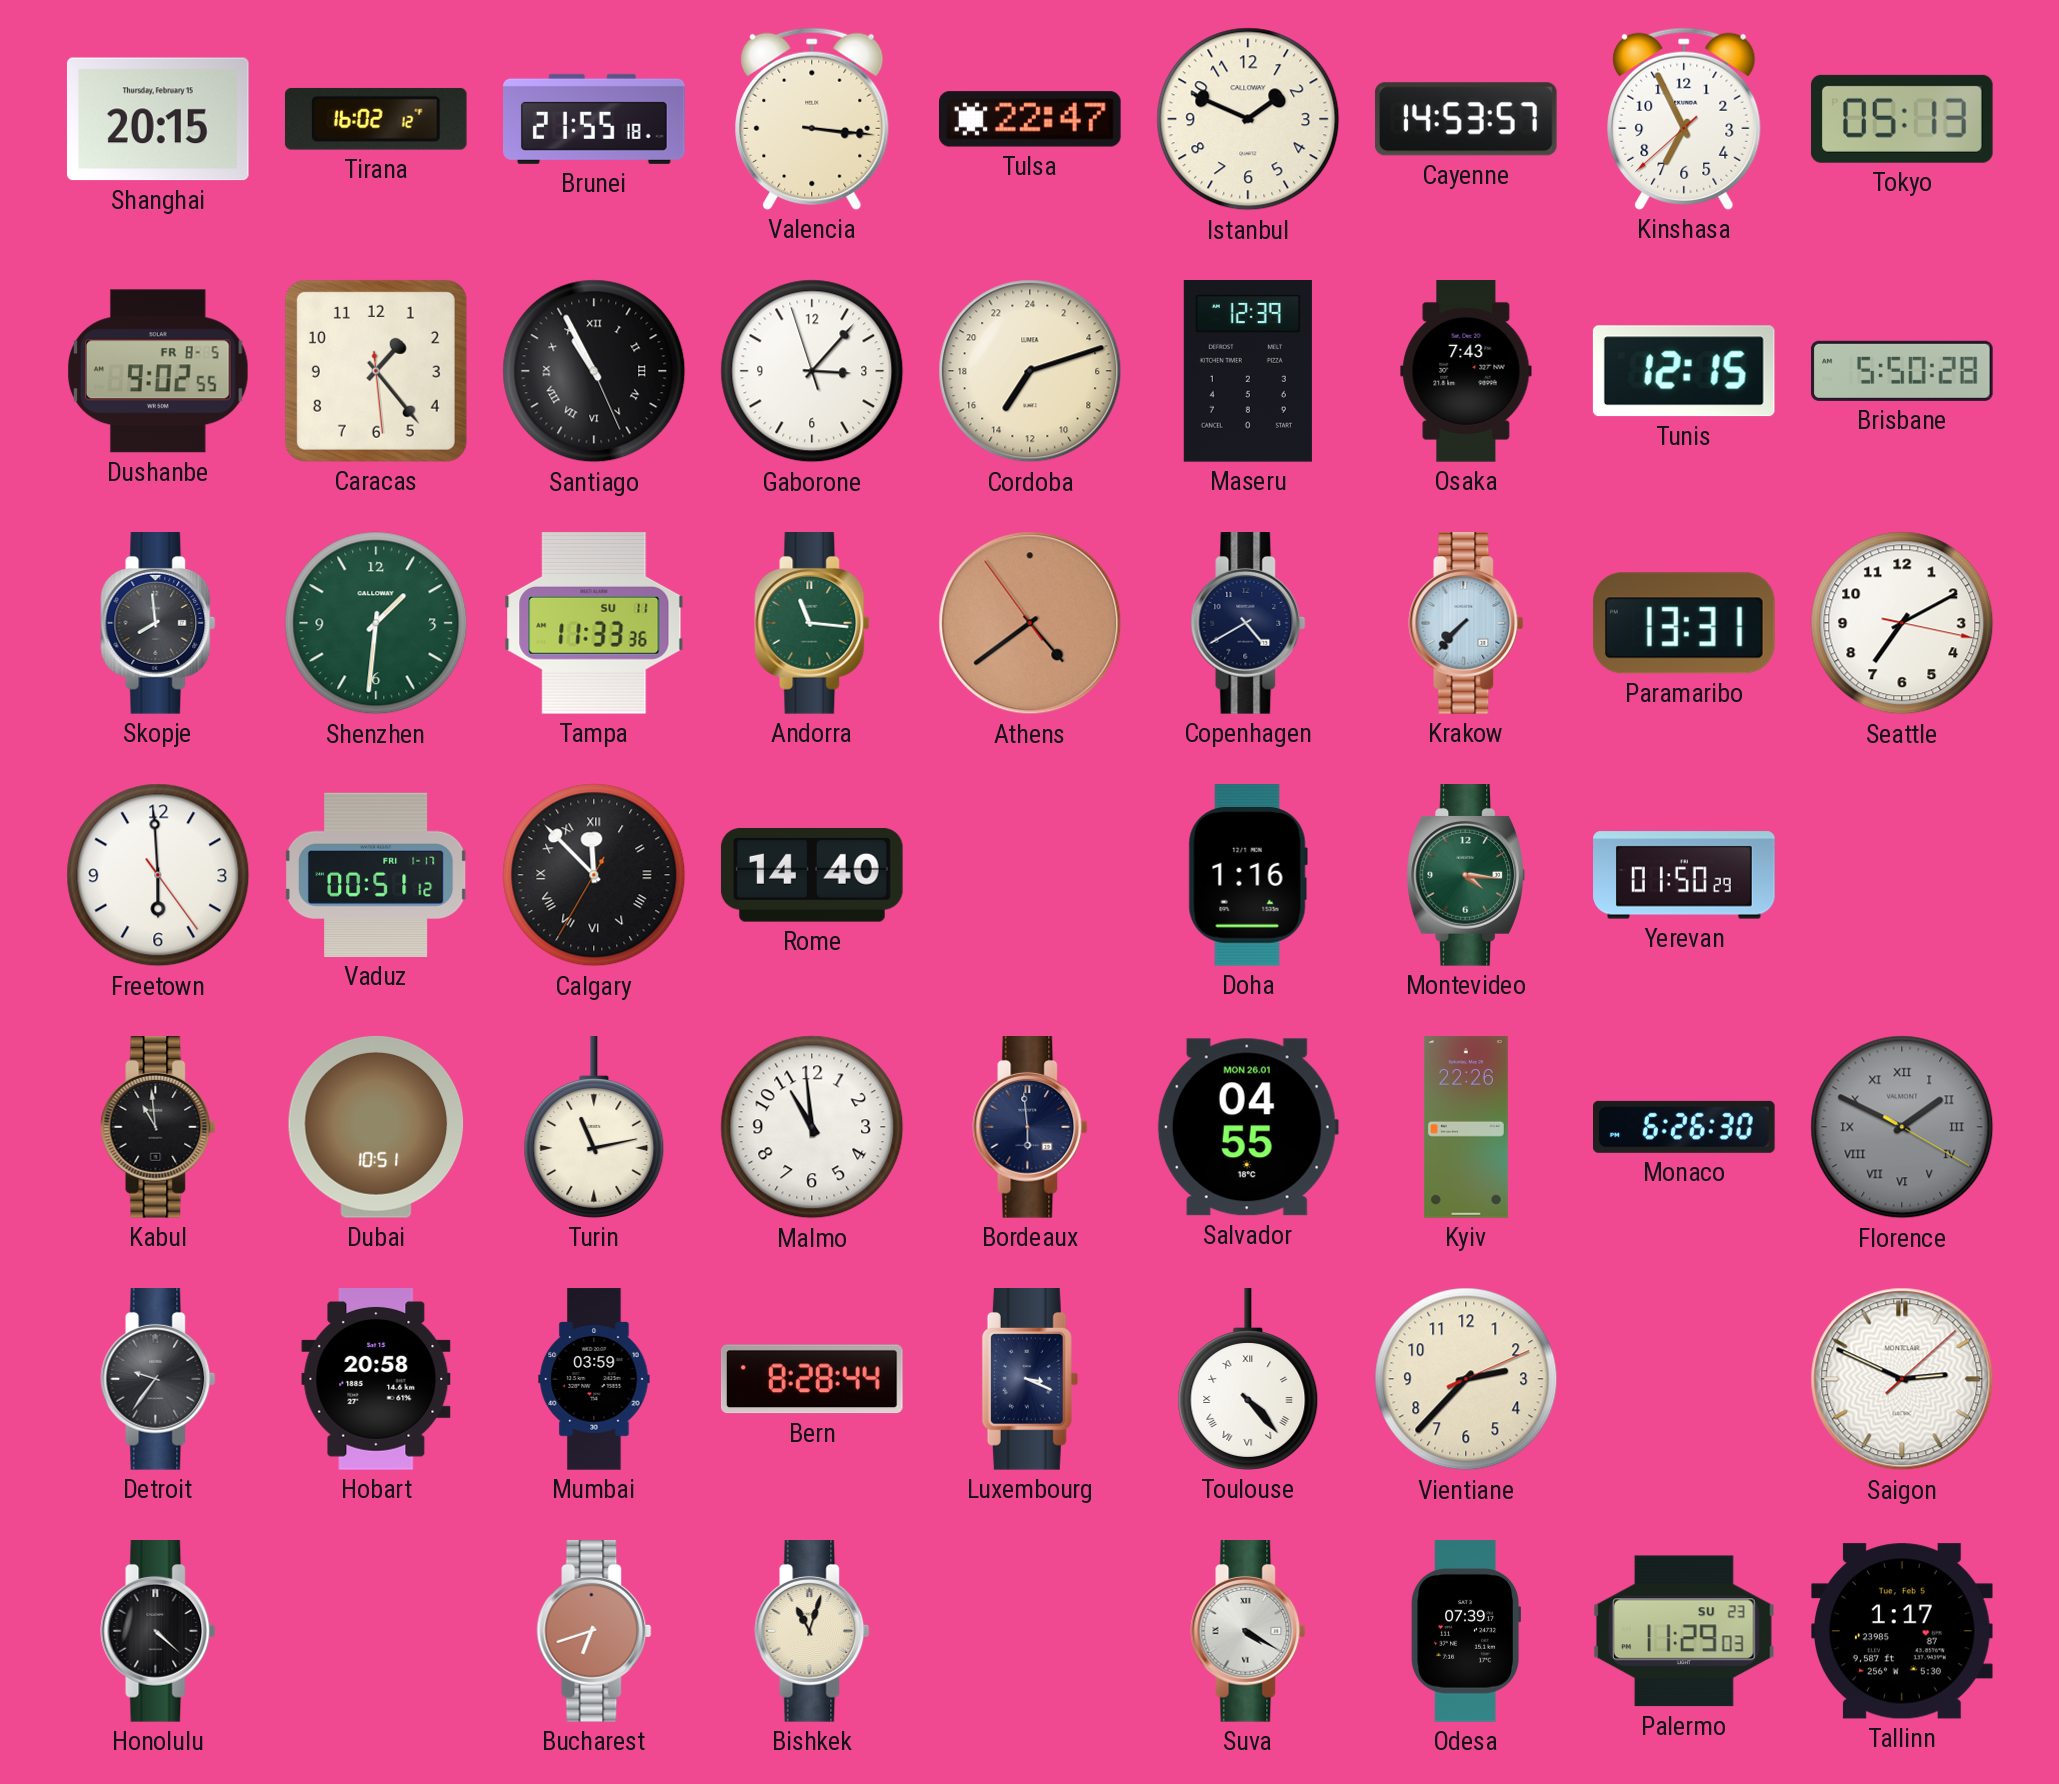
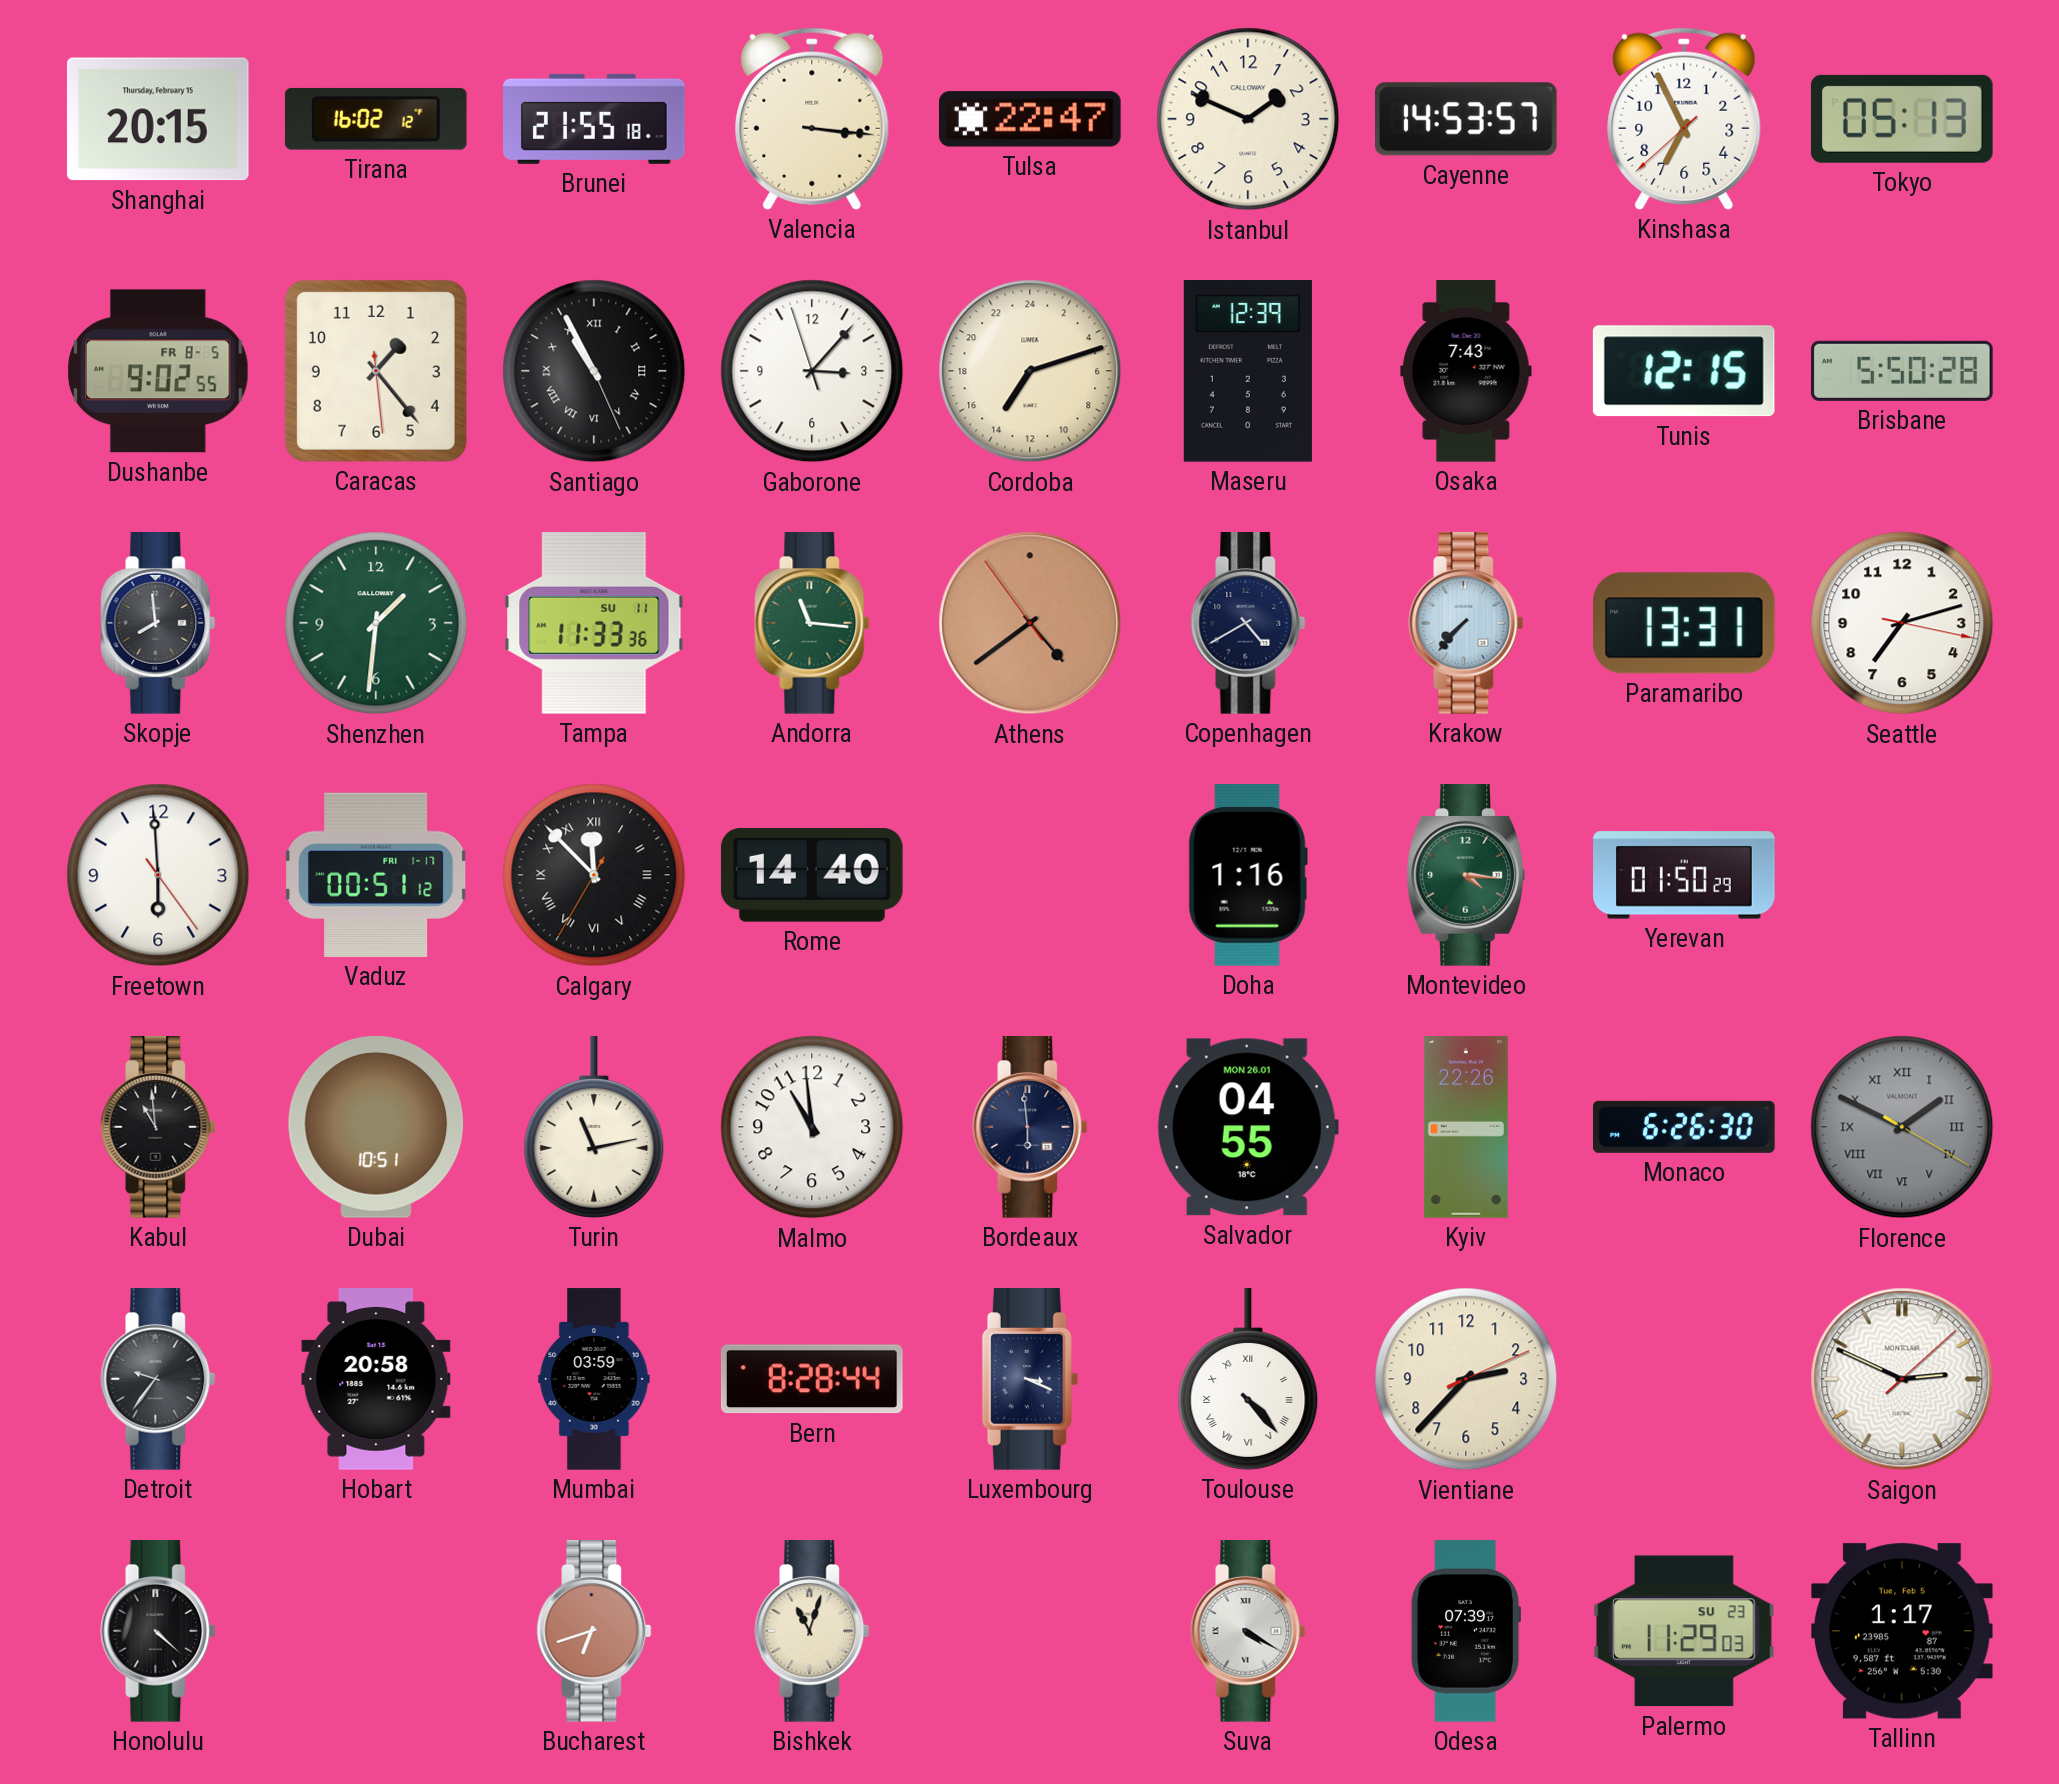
Seattle: 7:10 -> 7:12 (1902, 623)
